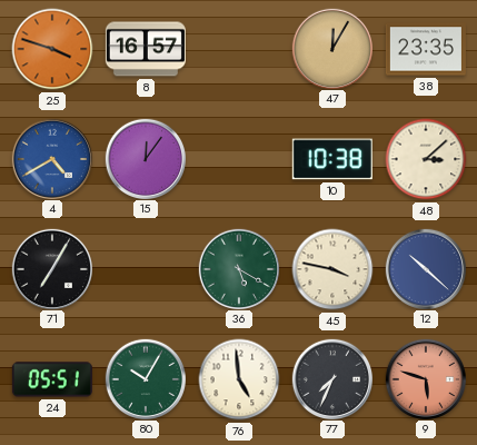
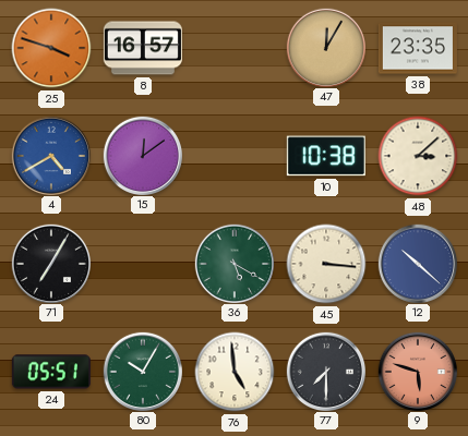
15: 12:06 -> 12:09 (142, 155)
45: 3:47 -> 3:16 (326, 264)
77: 7:34 -> 7:30 (325, 371)
